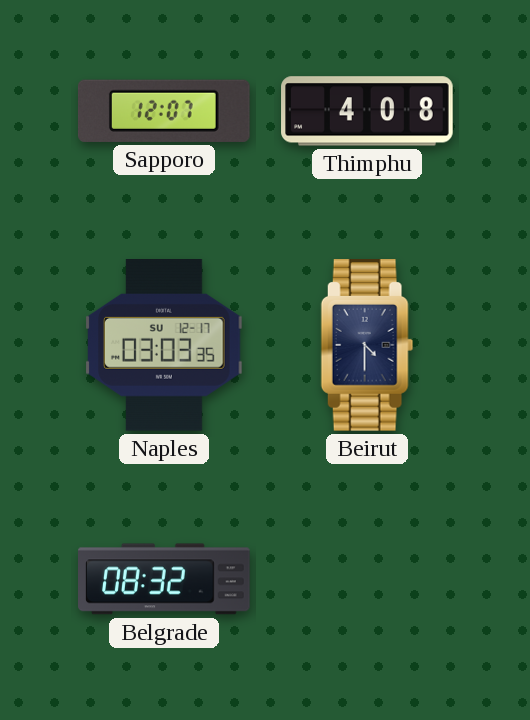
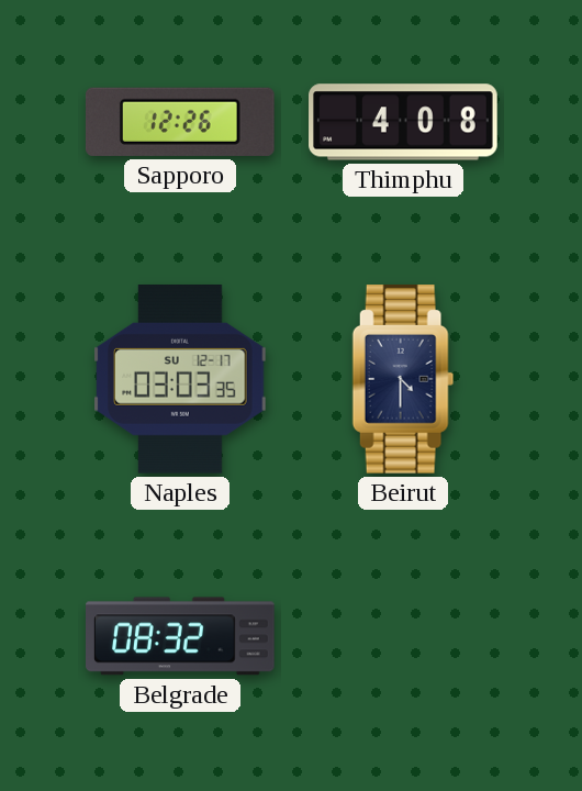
Sapporo: 12:07 -> 12:26 (180, 122)
